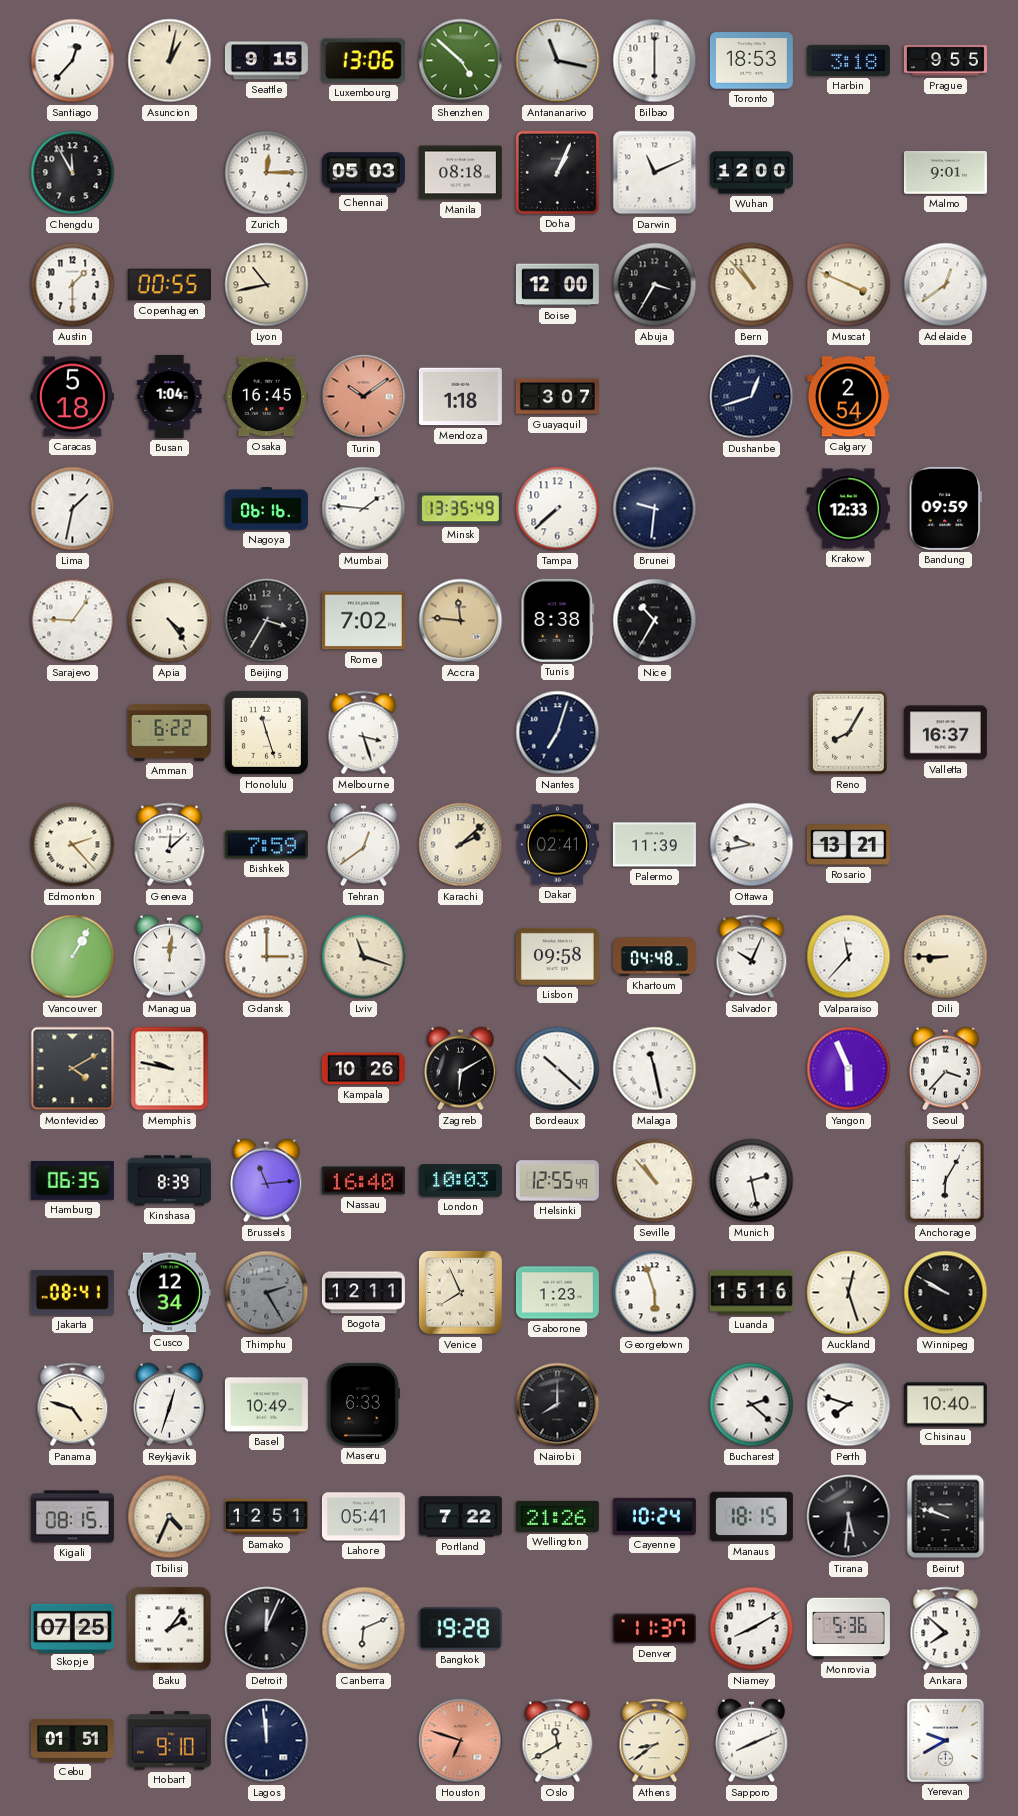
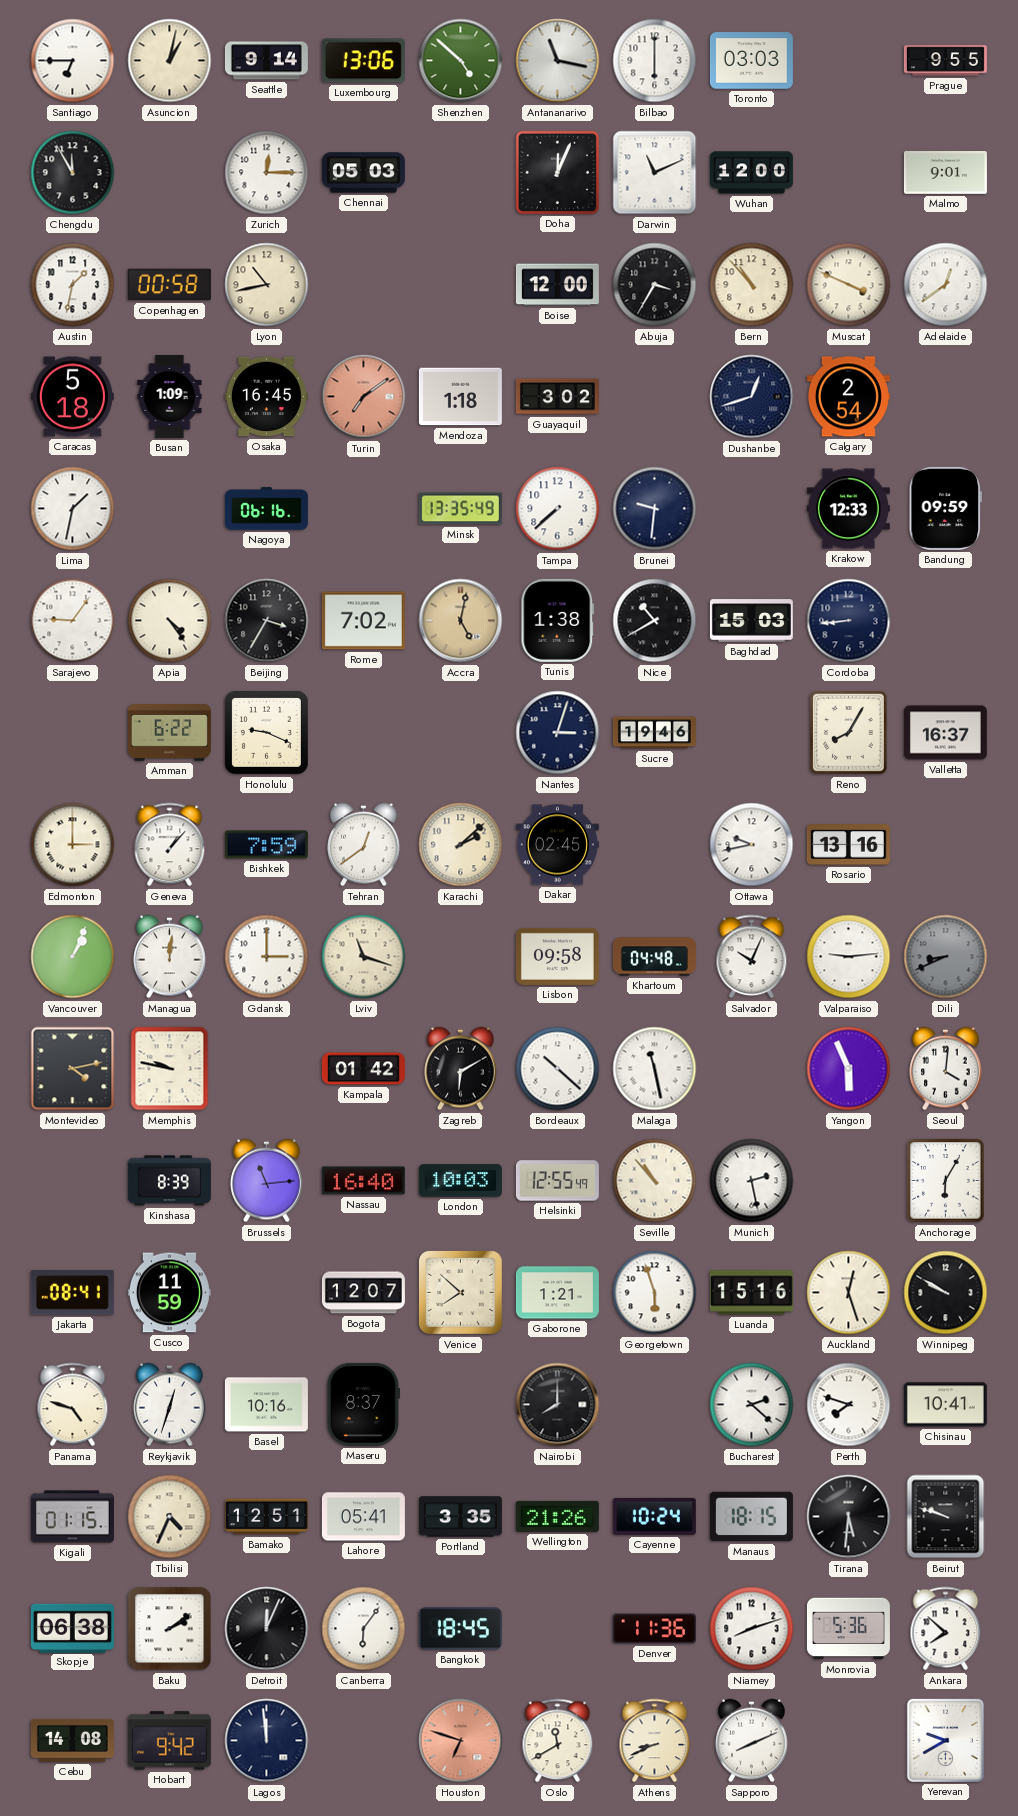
Santiago: 12:37 -> 6:45 (73, 61)
Seattle: 9:15 -> 9:14 (266, 61)
Toronto: 18:53 -> 03:03 (751, 61)
Harbin: 3:18 -> none (848, 60)
Manila: 08:18 -> none (460, 173)
Doha: 1:04 -> 12:04 (557, 172)
Austin: 1:30 -> 1:32 (73, 285)
Copenhagen: 00:55 -> 00:58 (169, 285)
Busan: 1:04 -> 1:09 (170, 396)
Turin: 10:09 -> 7:09 (364, 397)
Guayaquil: 3:07 -> 3:02 (557, 397)
Mumbai: 1:46 -> none (364, 509)
Accra: 11:46 -> 5:02 (461, 621)
Tunis: 8:38 -> 1:38 (558, 620)
Nice: 10:35 -> 10:40 (655, 621)
Baghdad: none -> 15:03 (751, 621)
Cordoba: none -> 8:44 (849, 621)
Honolulu: 11:27 -> 9:19 (266, 732)
Melbourne: 3:27 -> none (364, 733)
Nantes: 7:03 -> 3:03 (558, 733)
Sucre: none -> 19:46 (654, 733)
Edmonton: 2:23 -> 3:00 (73, 845)
Geneva: 12:08 -> 1:07 (170, 845)
Dakar: 02:41 -> 02:45 (557, 845)
Palermo: 11:39 -> none (654, 845)
Rosario: 13:21 -> 13:16 (848, 845)
Vancouver: 1:05 -> 1:04 (73, 957)
Valparaiso: 11:37 -> 9:14 (849, 957)
Dili: 8:45 -> 8:41 (946, 957)
Dili dial: cream -> grey (946, 957)
Montevideo: 4:10 -> 4:13 (73, 1069)
Kampala: 10:26 -> 01:42 (363, 1069)
Seoul: 3:37 -> 4:01 (946, 1069)
Hamburg: 06:35 -> none (72, 1181)
Cusco: 12:34 -> 11:59 (169, 1293)
Thimphu: 2:25 -> none (267, 1293)
Bogota: 12:11 -> 12:07 (363, 1293)
Venice: 7:56 -> 7:52 (460, 1292)
Gaborone: 1:23 -> 1:21 (557, 1293)
Basel: 10:49 -> 10:16 (266, 1405)
Maseru: 6:33 -> 8:37 (363, 1404)
Chisinau: 10:40 -> 10:41 (945, 1405)
Kigali: 08:15 -> 01:15 (72, 1517)
Portland: 7:22 -> 3:35 (460, 1517)
Skopje: 07:25 -> 06:38 (72, 1628)
Baku: 2:06 -> 2:09 (170, 1629)
Canberra: 6:11 -> 6:06 (364, 1629)
Bangkok: 19:28 -> 18:45 (460, 1629)
Denver: 11:37 -> 11:36 (654, 1629)
Niamey: 8:10 -> 8:12 (752, 1629)
Cebu: 01:51 -> 14:08 (72, 1740)
Hobart: 9:10 -> 9:42 (169, 1741)
Athens: 8:39 -> 8:41 (655, 1741)
